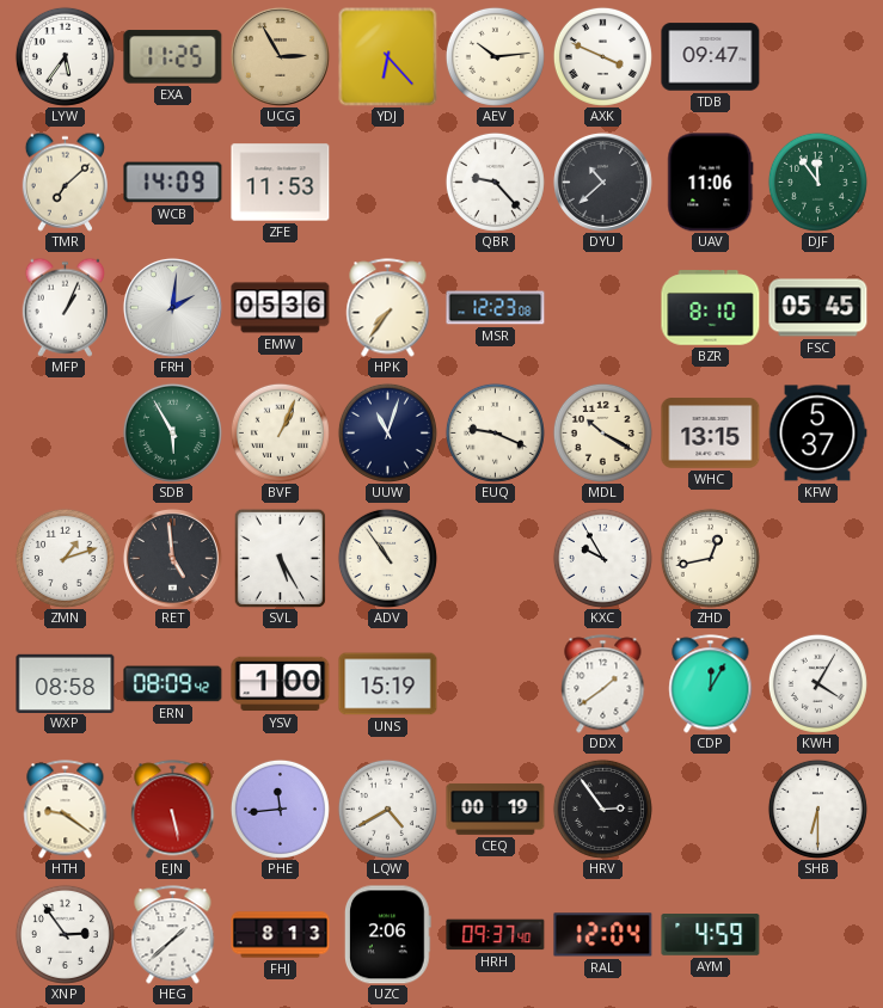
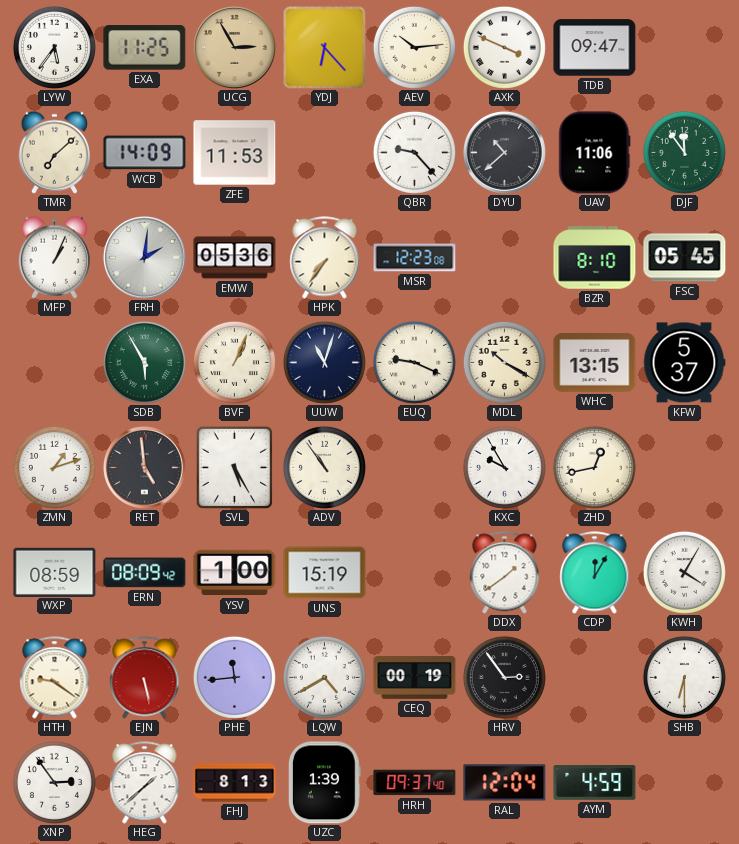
WXP: 08:58 -> 08:59 (55, 572)
UZC: 2:06 -> 1:39 (325, 783)
